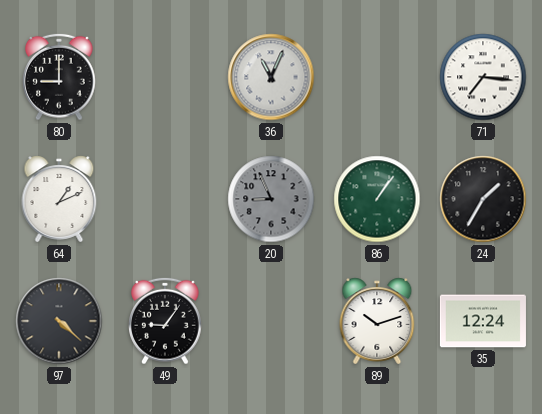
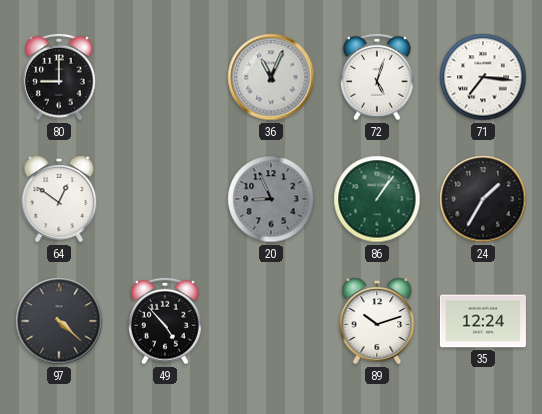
72: none -> 5:03 (377, 77)
64: 1:11 -> 12:51 (59, 199)
49: 9:06 -> 4:53 (165, 321)
